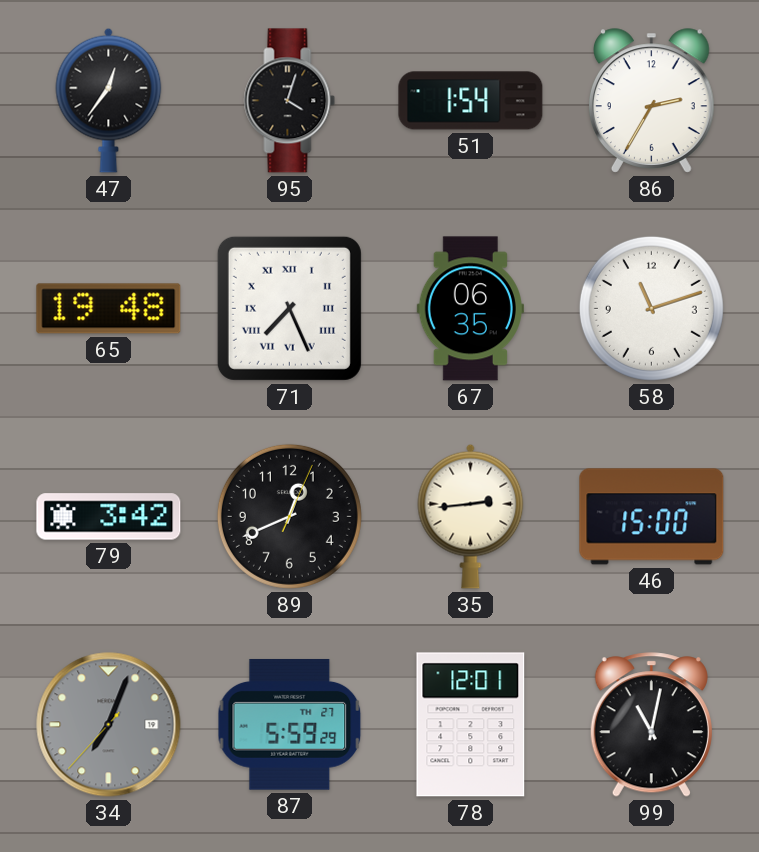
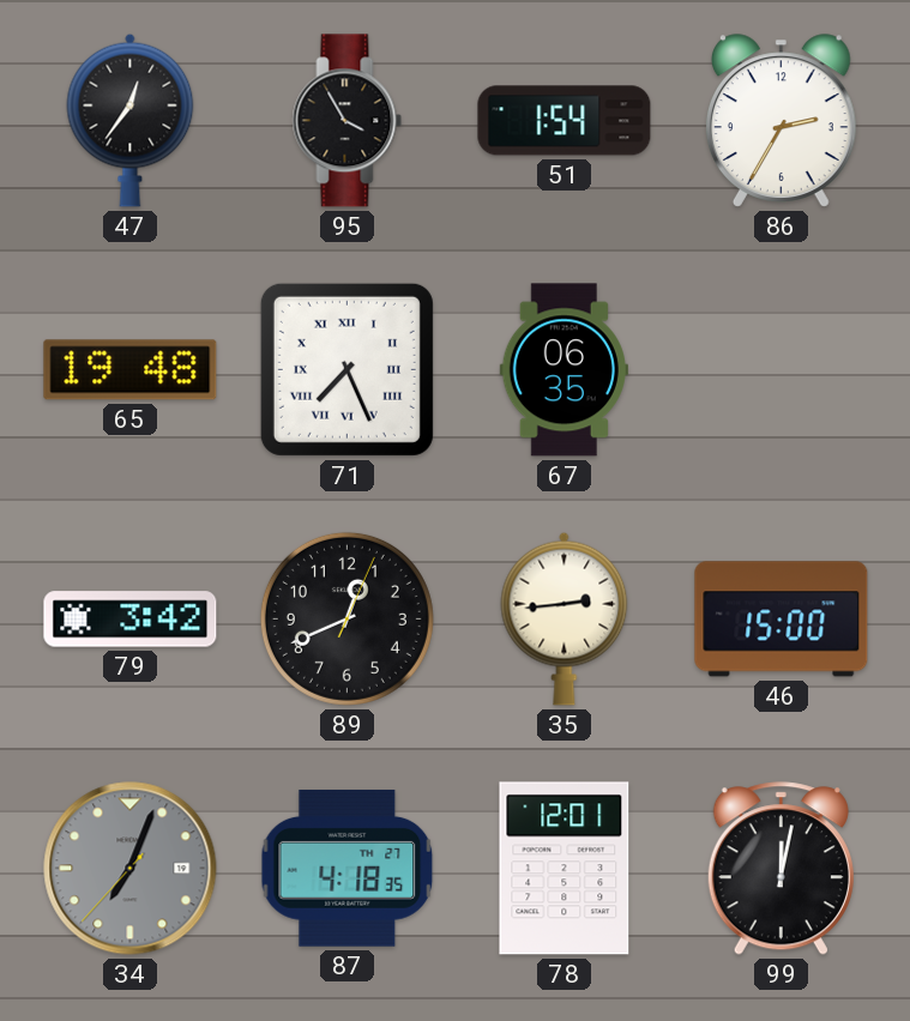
95: 4:03 -> 3:55 (348, 121)
58: 11:12 -> none (651, 308)
87: 5:59 -> 4:18 (348, 868)
99: 11:02 -> 12:02 (781, 869)
